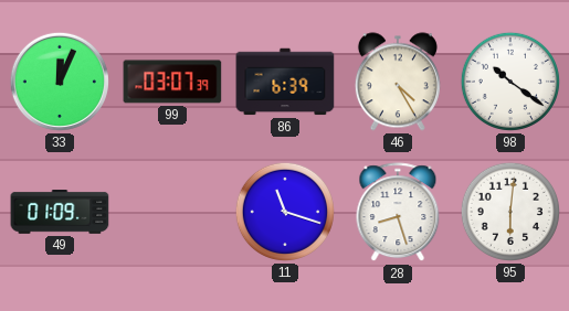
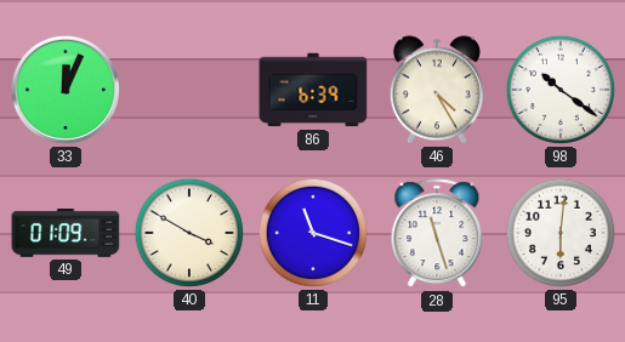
99: 03:07 -> none (172, 82)
40: none -> 3:50 (189, 233)
28: 8:27 -> 11:27 (437, 234)
